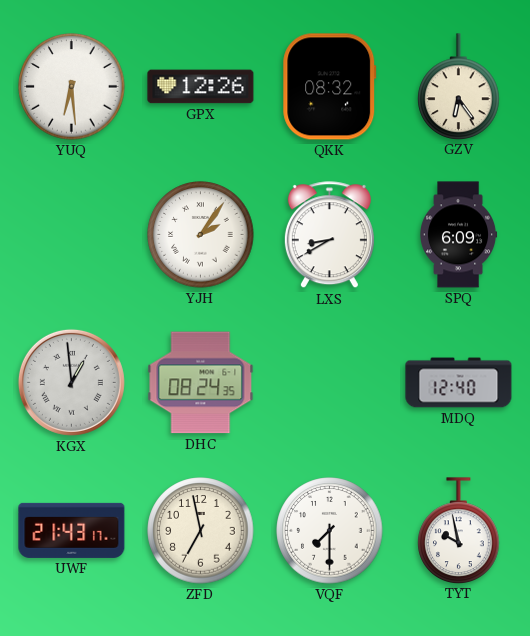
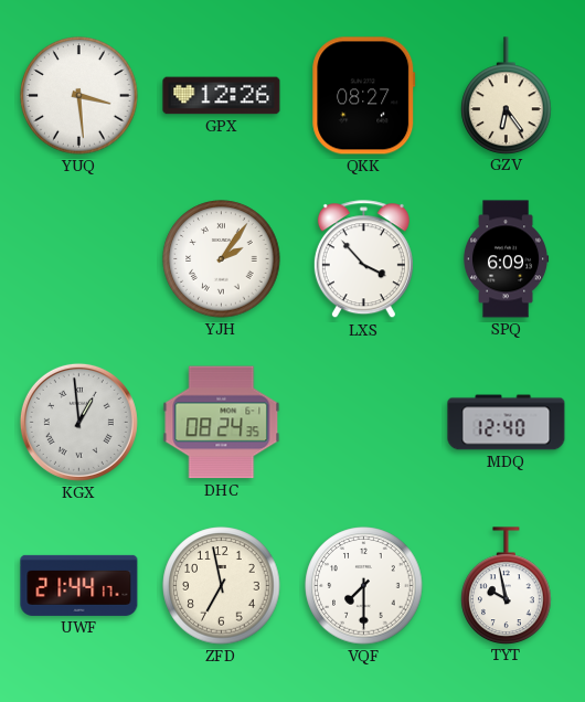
YUQ: 6:29 -> 3:29 (79, 96)
QKK: 08:32 -> 08:27 (364, 96)
LXS: 8:40 -> 3:53 (363, 259)
UWF: 21:43 -> 21:44 (79, 585)
